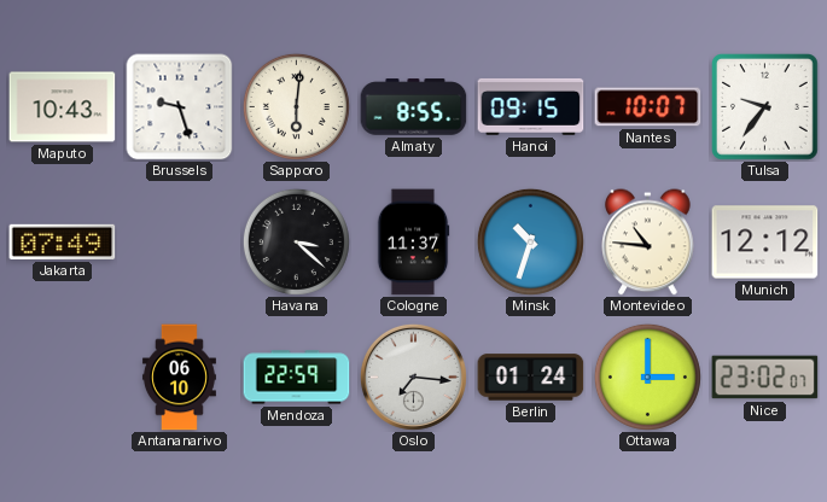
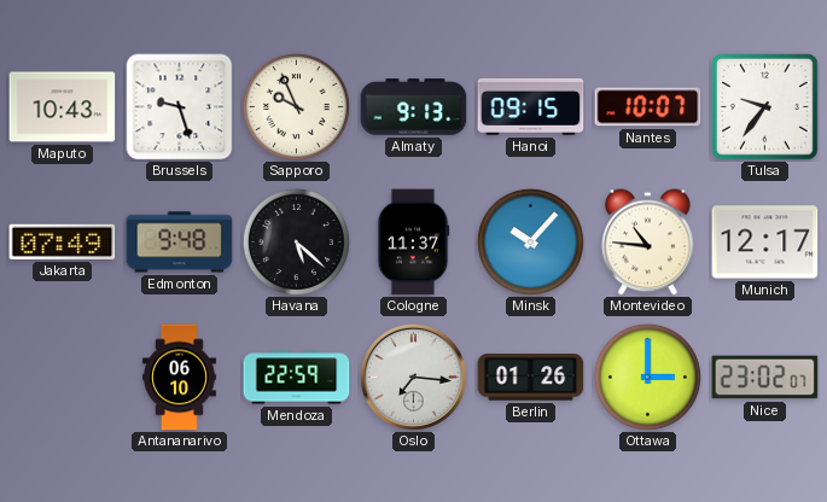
Sapporo: 6:01 -> 9:56 (296, 106)
Almaty: 8:55 -> 9:13 (414, 107)
Edmonton: none -> 9:48 (180, 243)
Havana: 3:22 -> 5:22 (296, 241)
Minsk: 10:33 -> 10:07 (530, 241)
Munich: 12:12 -> 12:17 (765, 243)
Berlin: 01:24 -> 01:26 (531, 378)
